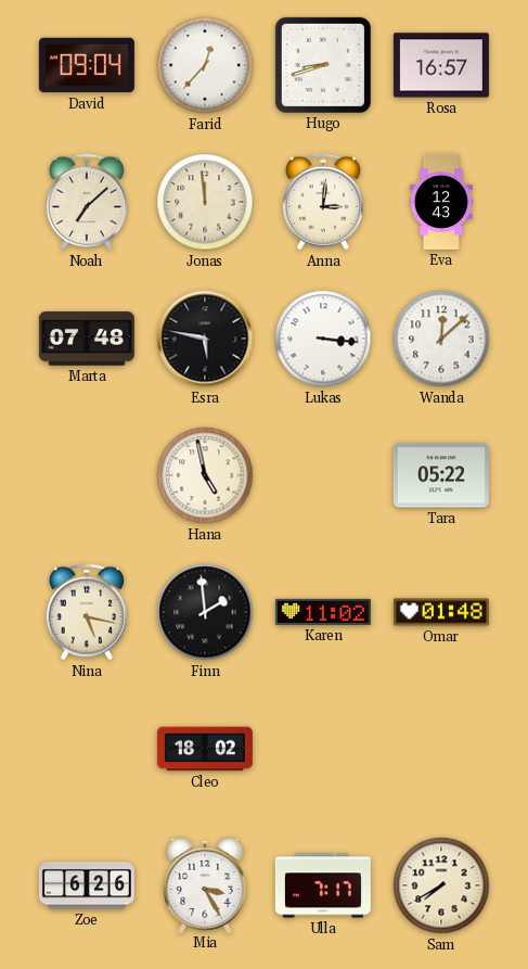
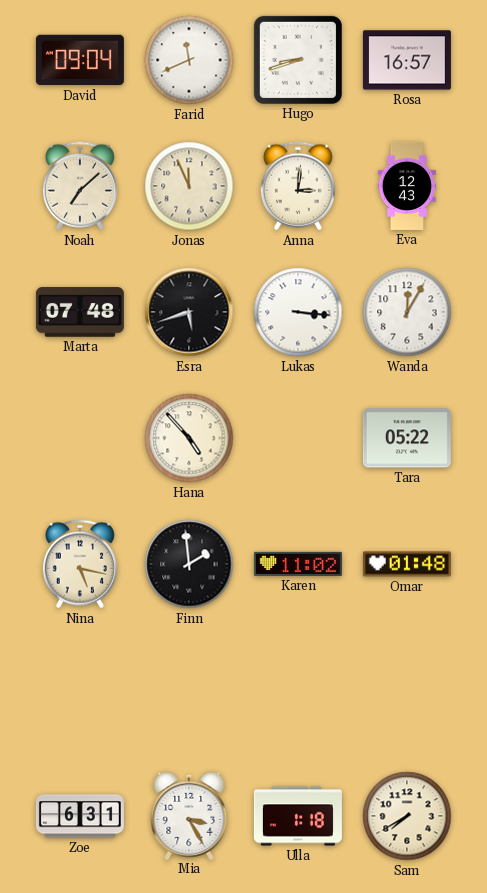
Farid: 12:37 -> 11:41 (189, 60)
Jonas: 11:59 -> 11:56 (189, 186)
Esra: 5:47 -> 5:42 (189, 312)
Wanda: 12:08 -> 12:05 (407, 312)
Hana: 4:58 -> 4:53 (189, 438)
Cleo: 18:02 -> none (205, 749)
Zoe: 6:26 -> 6:31 (80, 816)
Ulla: 7:17 -> 1:18 (298, 816)
